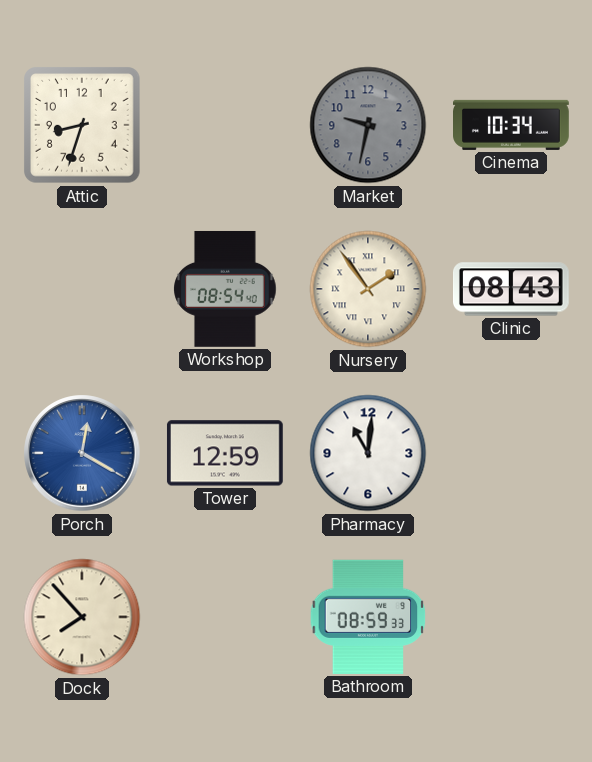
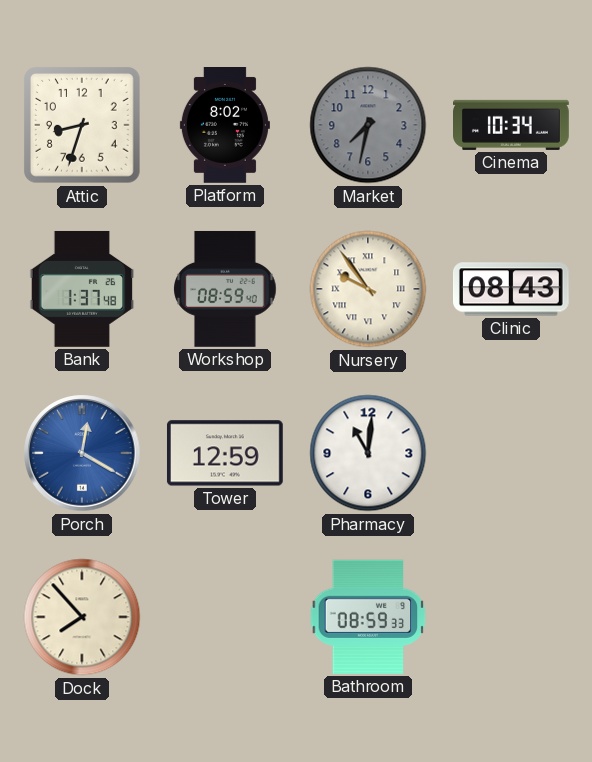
Platform: none -> 8:02 (225, 126)
Market: 9:32 -> 7:32 (368, 125)
Bank: none -> 1:37 (82, 289)
Workshop: 08:54 -> 08:59 (225, 289)
Nursery: 1:54 -> 9:54 (368, 289)
